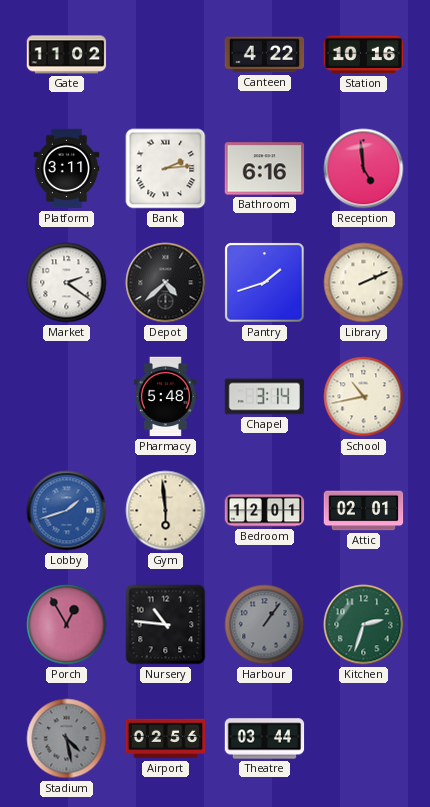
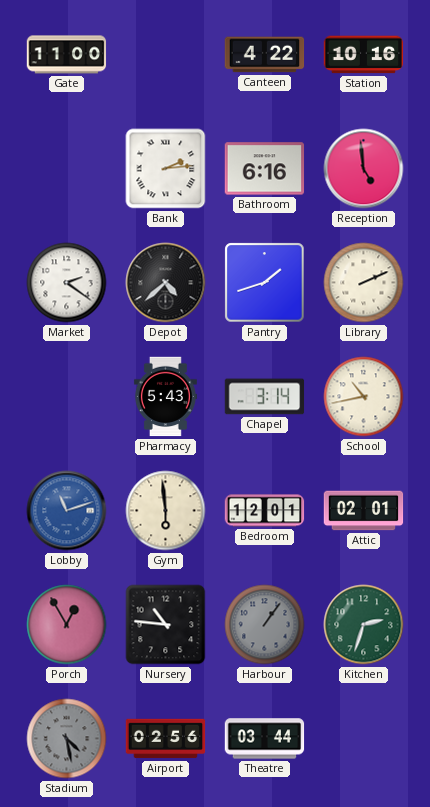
Gate: 11:02 -> 11:00 (67, 55)
Platform: 3:11 -> none (67, 169)
Pharmacy: 5:48 -> 5:43 (165, 397)
Lobby: 1:42 -> 11:12 (67, 511)
